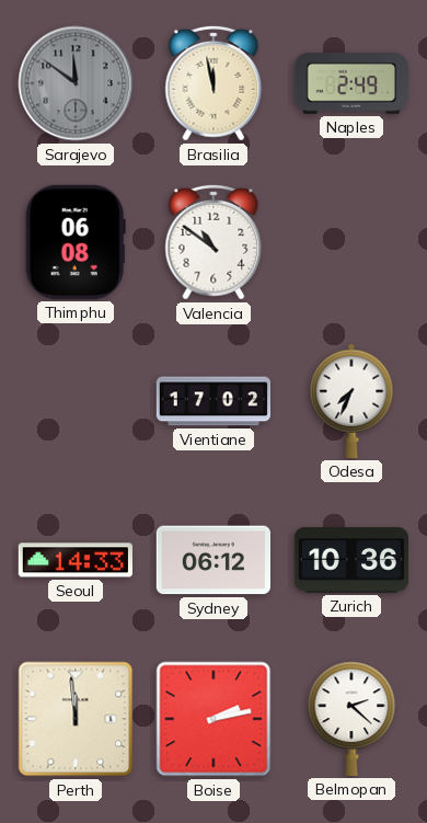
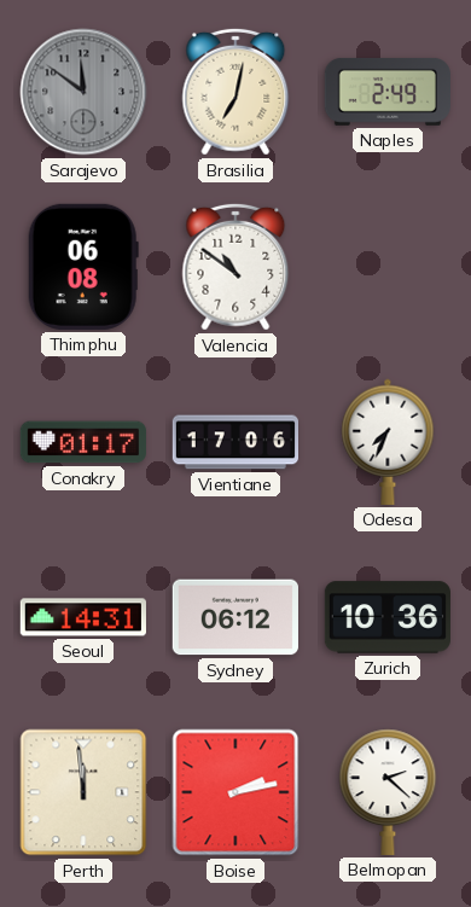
Brasilia: 11:58 -> 7:02 (235, 92)
Conakry: none -> 01:17 (83, 442)
Vientiane: 17:02 -> 17:06 (234, 442)
Seoul: 14:33 -> 14:31 (83, 617)
